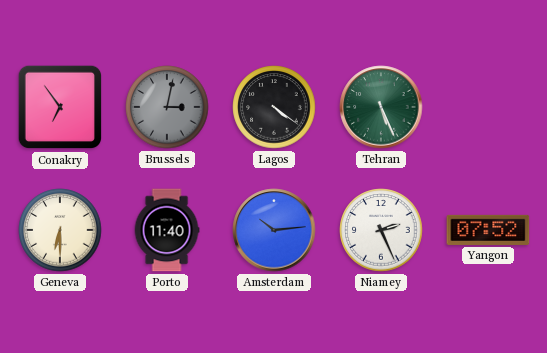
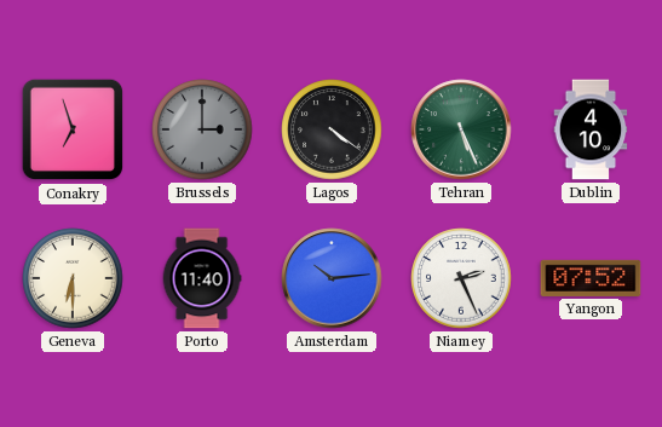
Conakry: 6:54 -> 6:57 (73, 129)
Brussels: 3:02 -> 3:00 (202, 129)
Dublin: none -> 4:10 (591, 129)
